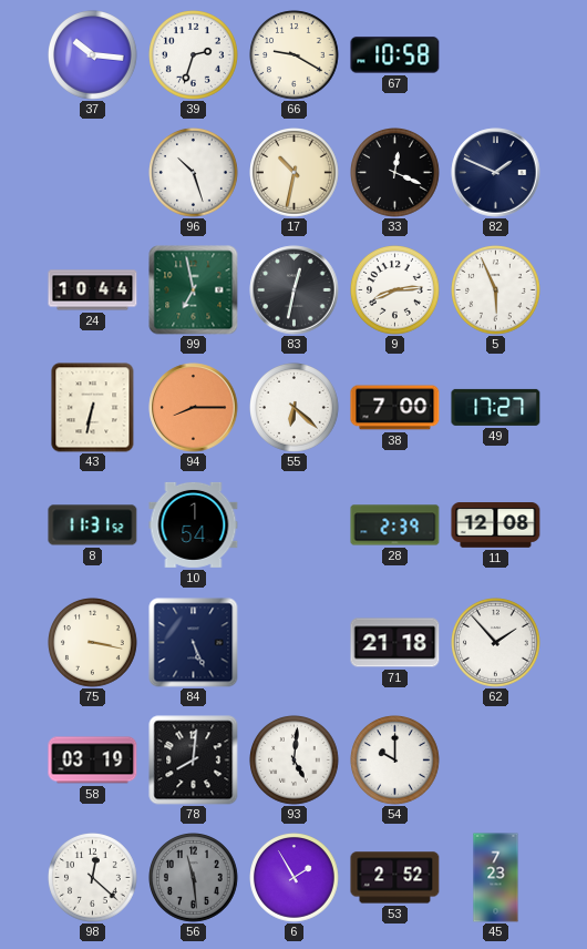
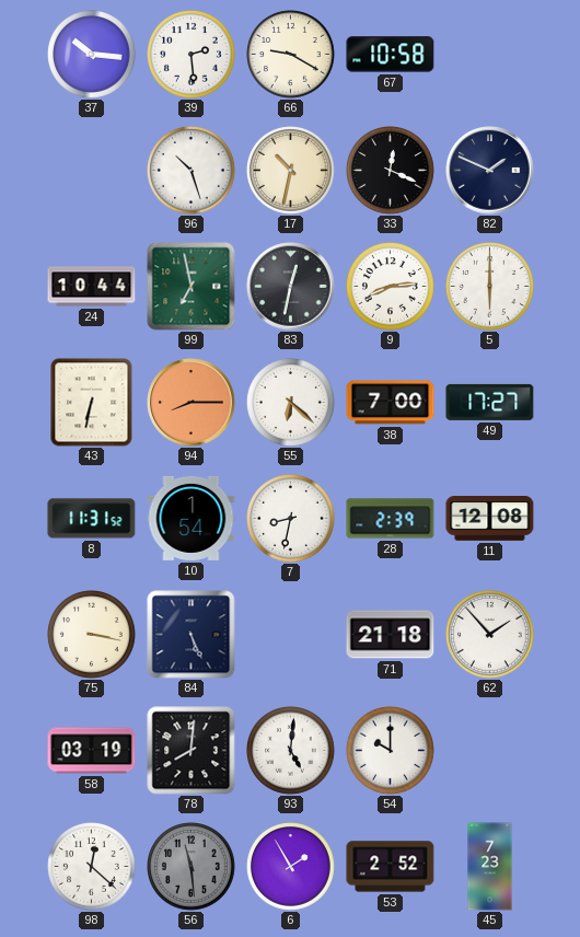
39: 2:33 -> 2:29 (192, 55)
5: 5:56 -> 6:00 (490, 287)
7: none -> 8:32 (291, 519)
